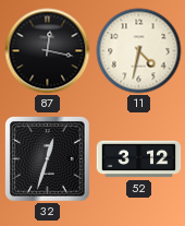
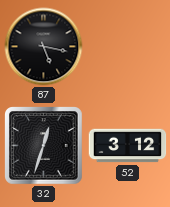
87: 12:17 -> 5:17 (44, 47)
11: 4:32 -> none (139, 51)
